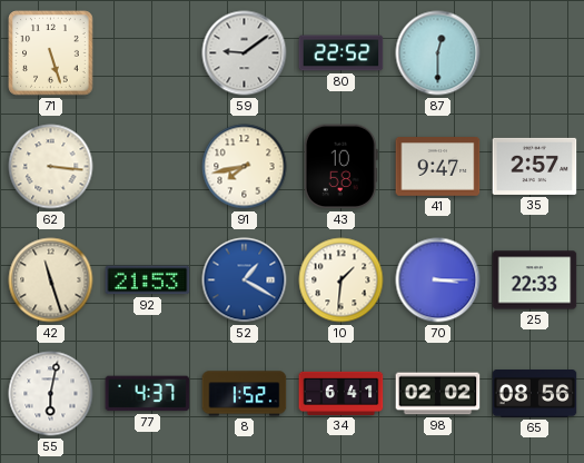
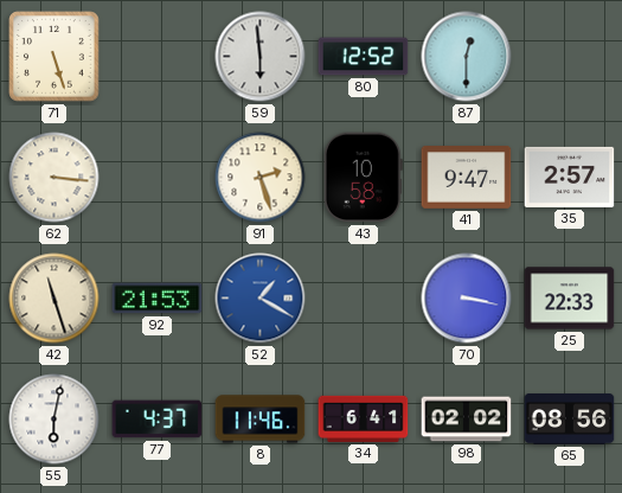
59: 9:09 -> 5:59 (261, 57)
80: 22:52 -> 12:52 (364, 57)
91: 7:43 -> 2:27 (261, 178)
10: 1:31 -> none (342, 280)
70: 3:15 -> 3:17 (467, 299)
8: 1:52 -> 11:46 (261, 420)
